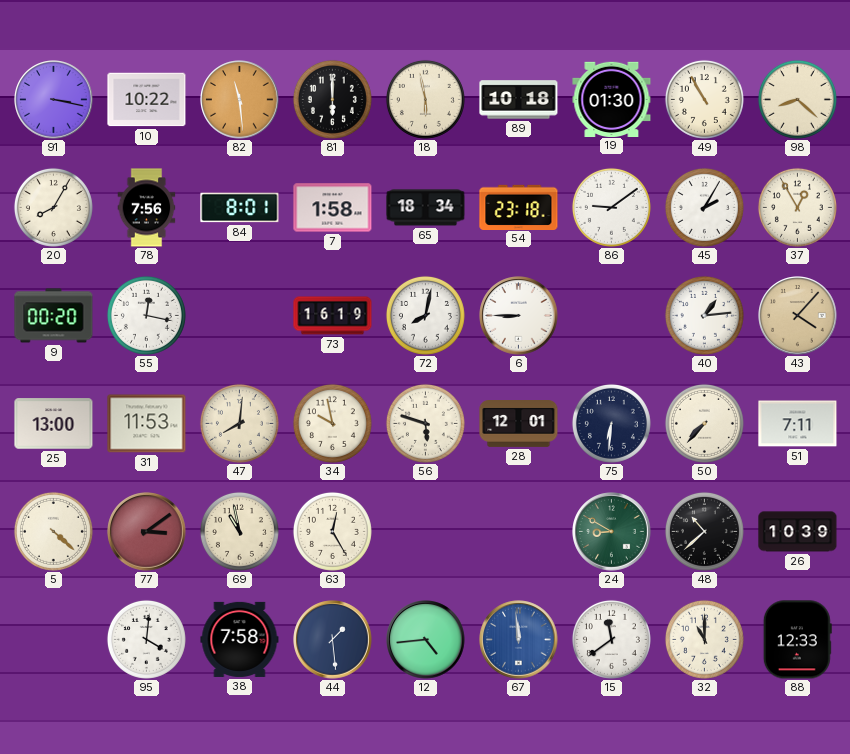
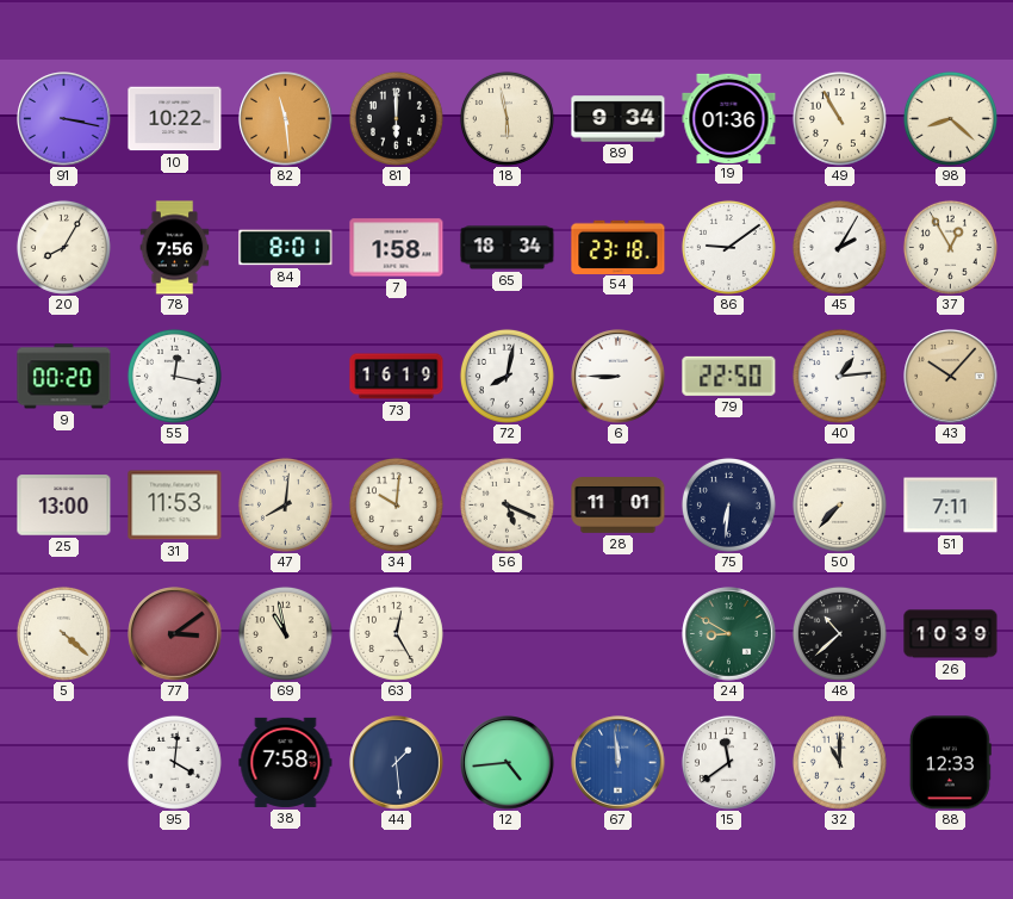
89: 10:18 -> 9:34 (619, 119)
19: 01:30 -> 01:36 (729, 118)
79: none -> 22:50 (729, 376)
43: 4:07 -> 10:07 (951, 377)
34: 9:58 -> 10:01 (396, 504)
56: 5:48 -> 5:19 (506, 504)
28: 12:01 -> 11:01 (619, 506)
